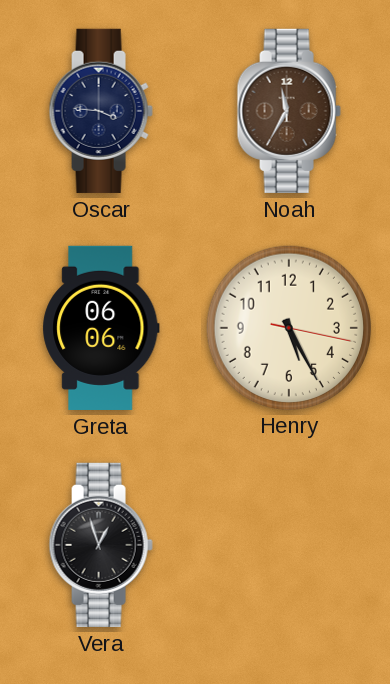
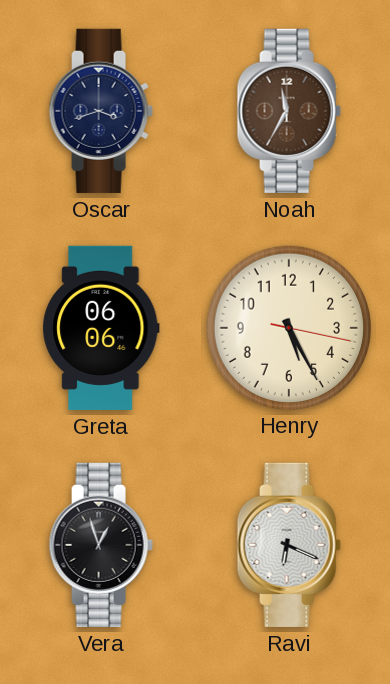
Oscar: 3:46 -> 3:42 (101, 111)
Ravi: none -> 6:19 (289, 545)
